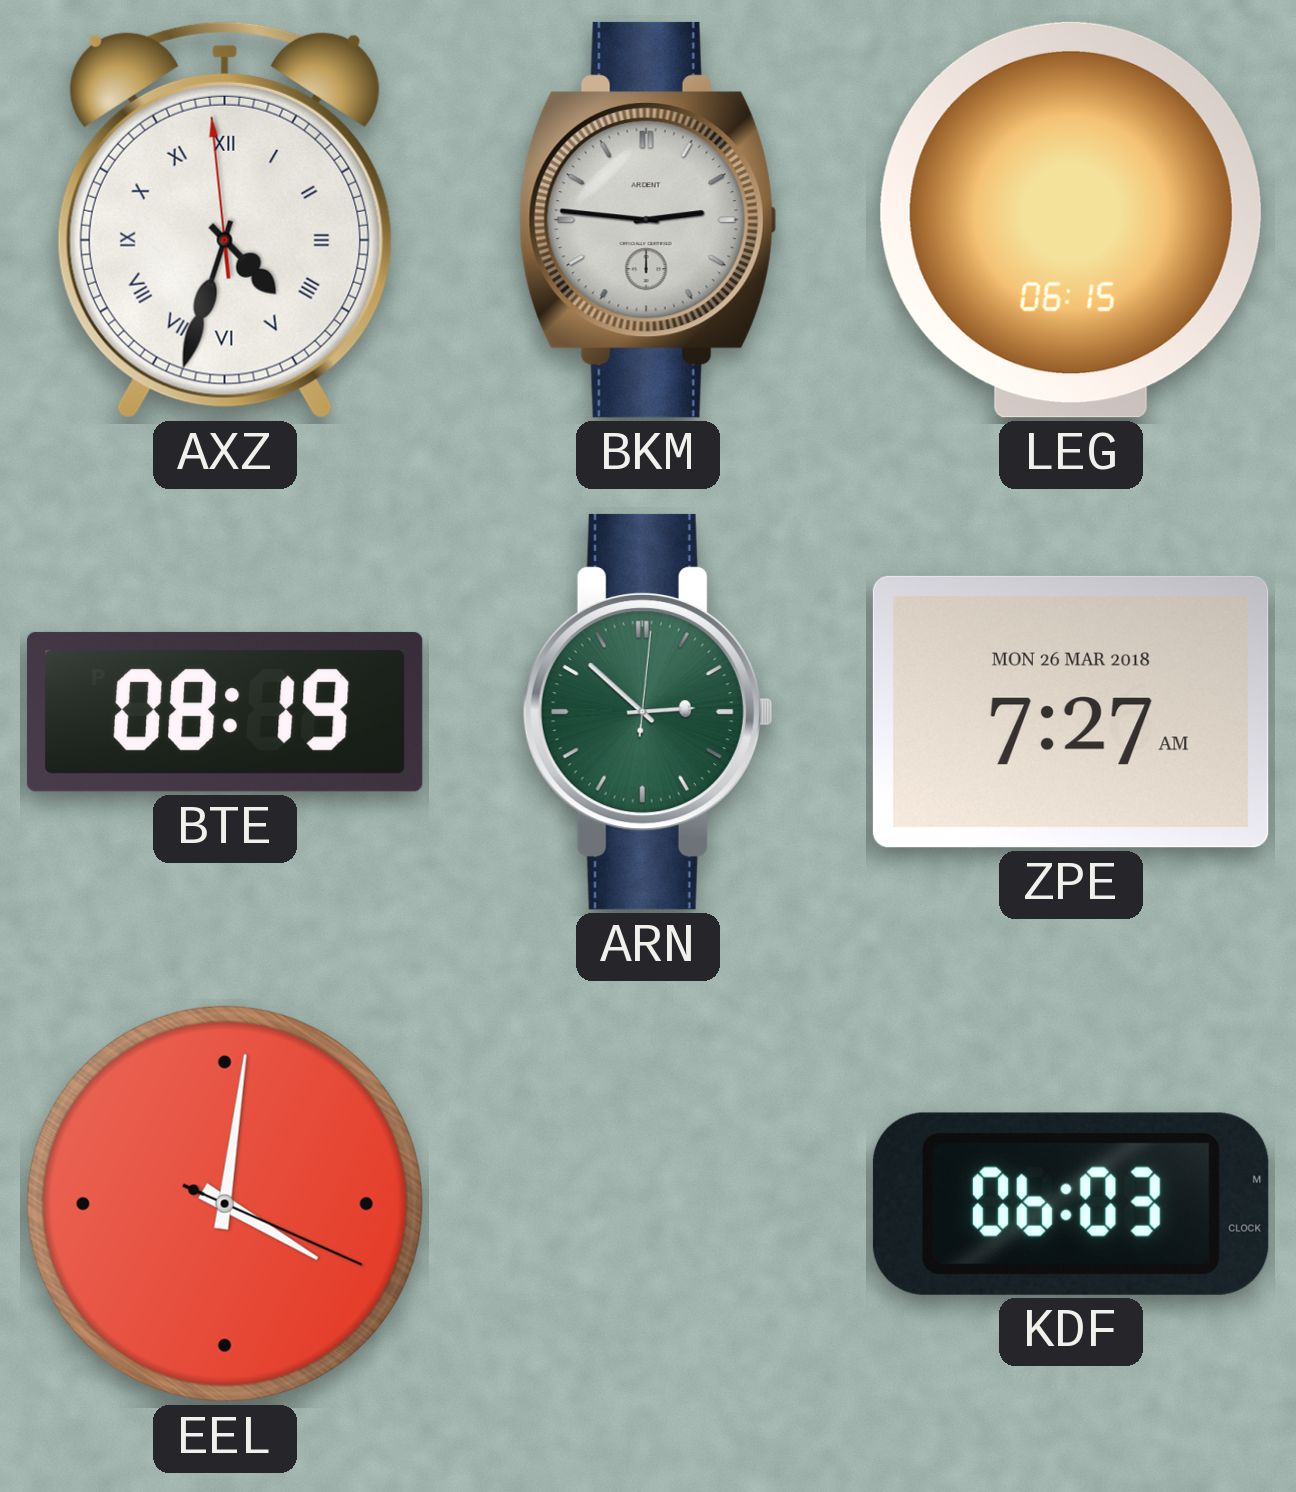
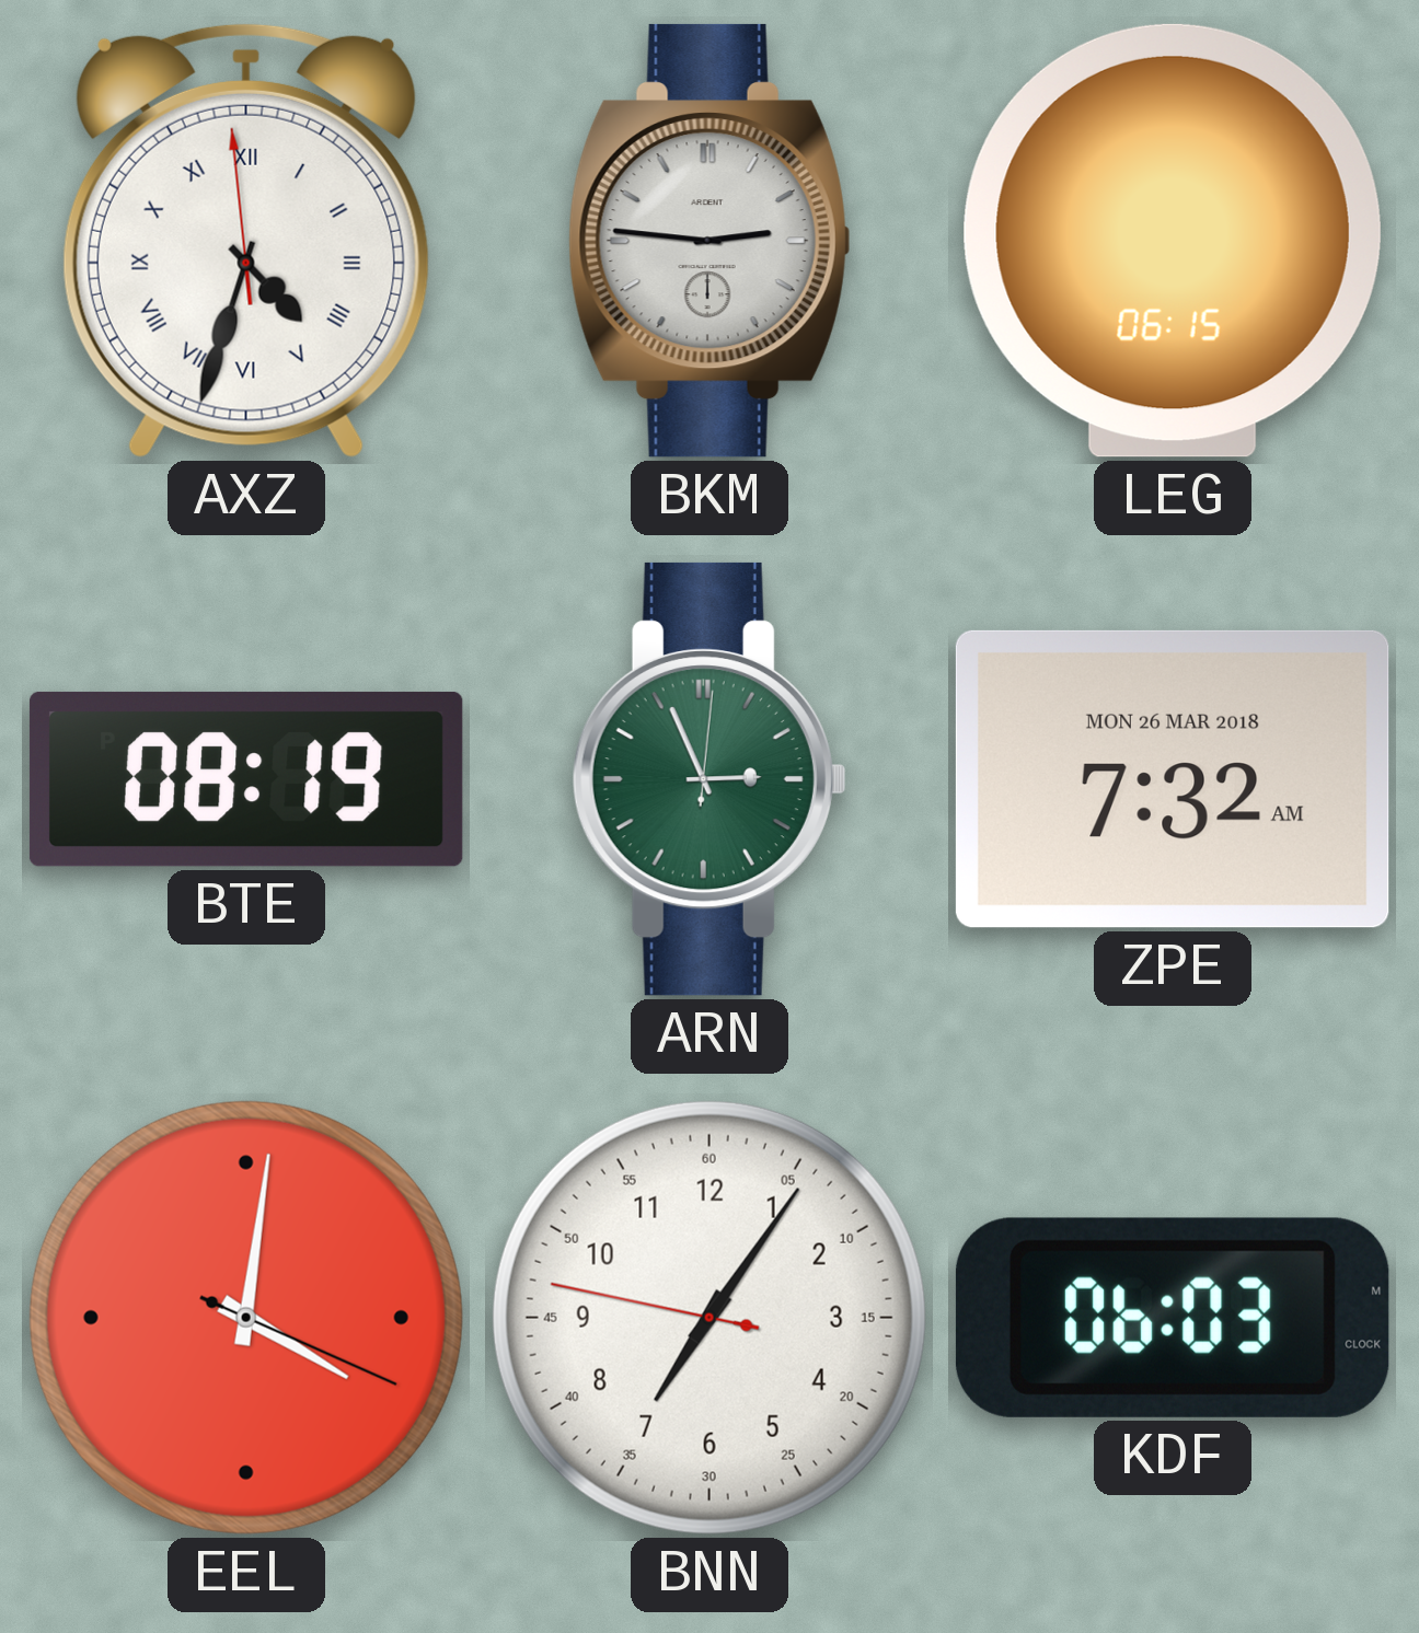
ARN: 2:52 -> 2:56 (709, 779)
ZPE: 7:27 -> 7:32 (1173, 779)
BNN: none -> 7:05 (709, 1318)
